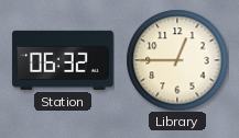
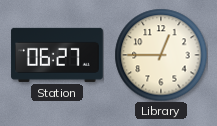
Station: 06:32 -> 06:27 (57, 55)
